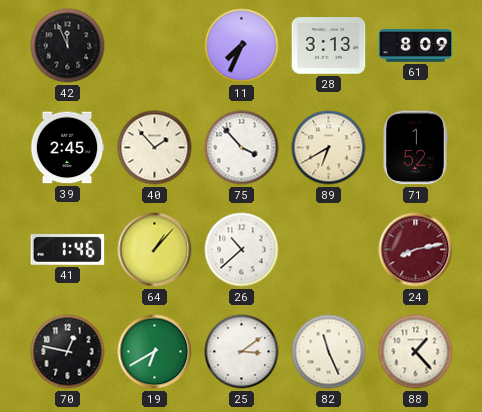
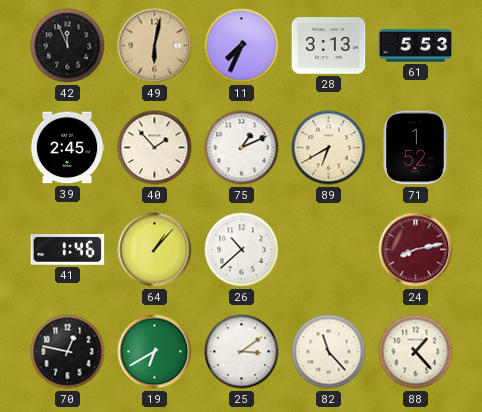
49: none -> 6:02 (155, 46)
61: 8:09 -> 5:53 (416, 46)
75: 3:53 -> 1:11 (242, 148)
82: 11:26 -> 11:23 (329, 352)
